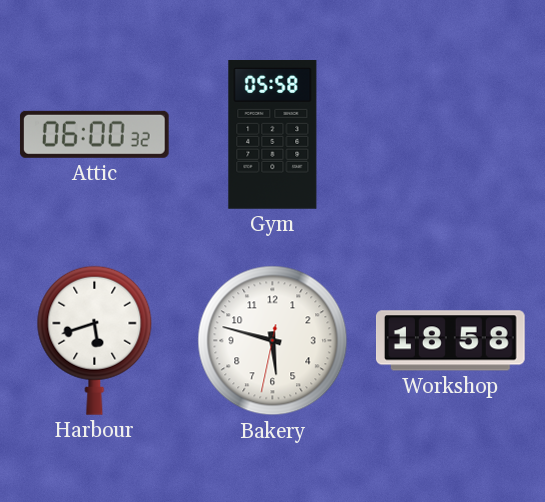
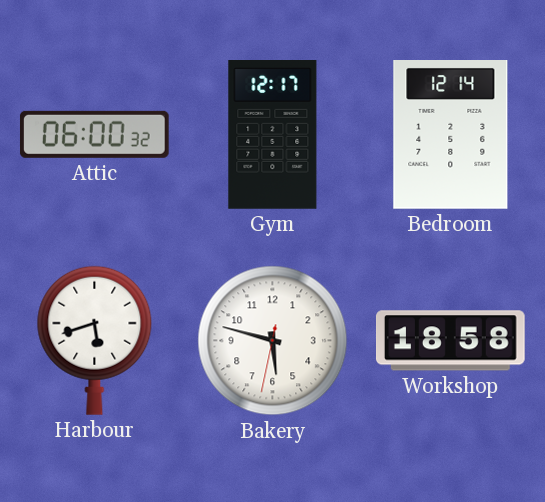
Gym: 05:58 -> 12:17 (273, 135)
Bedroom: none -> 12:14 (451, 135)
